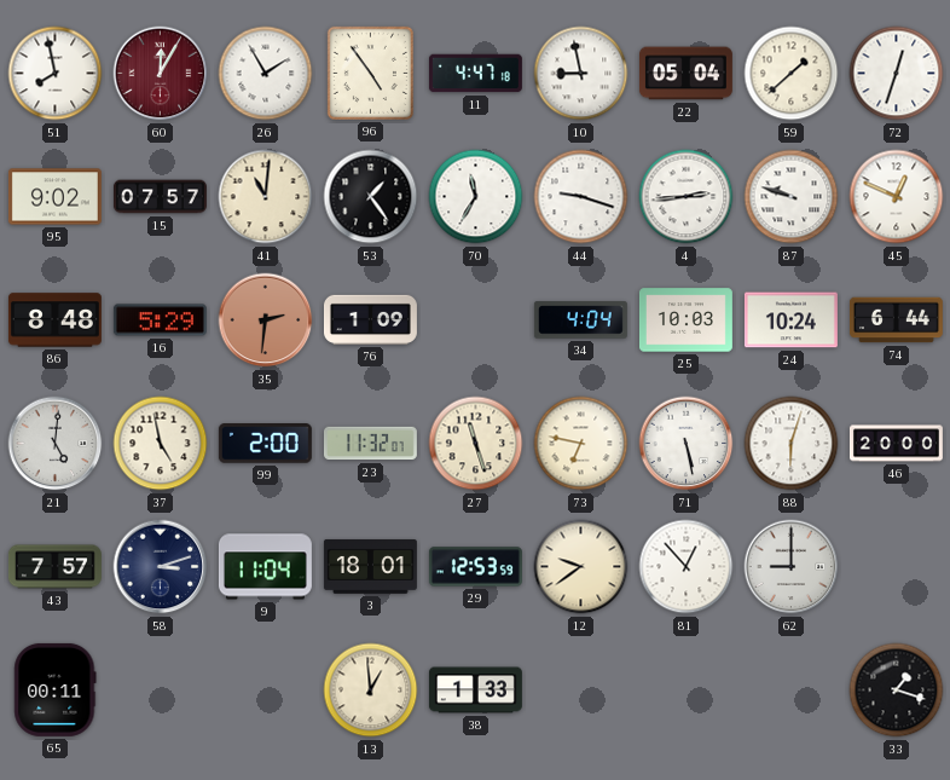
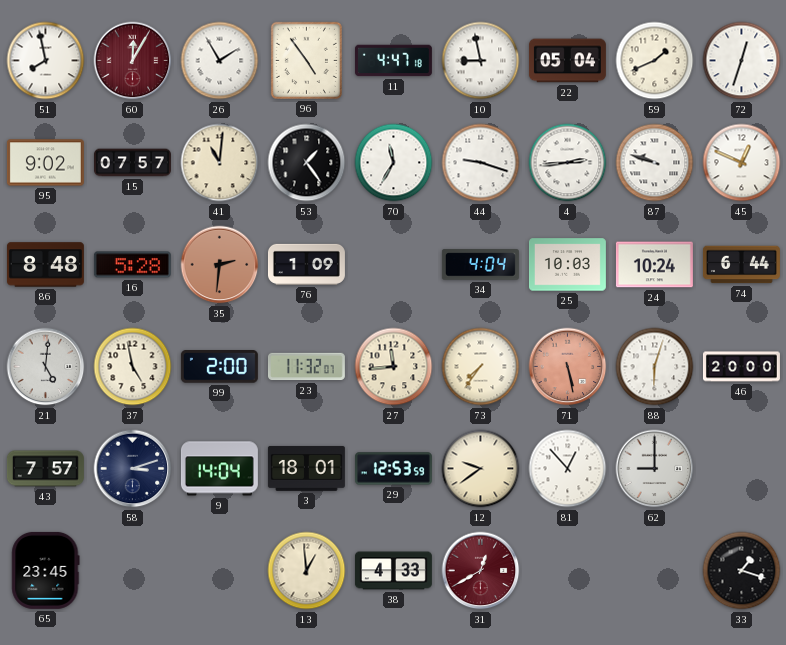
59: 1:38 -> 1:41 (655, 61)
16: 5:29 -> 5:28 (132, 265)
27: 11:27 -> 11:44 (394, 367)
73: 6:47 -> 7:36 (481, 367)
71 dial: white -> salmon (568, 367)
9: 11:04 -> 14:04 (219, 469)
65: 00:11 -> 23:45 (46, 570)
38: 1:33 -> 4:33 (393, 571)
31: none -> 12:40 (481, 571)
